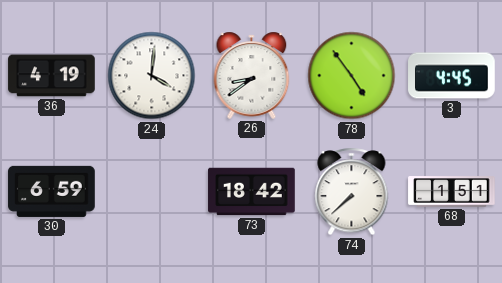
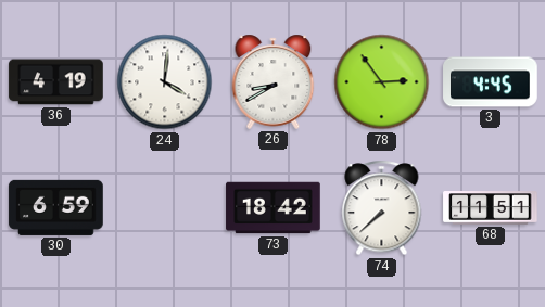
26: 8:39 -> 8:40 (274, 81)
78: 4:54 -> 2:54 (382, 82)
68: 1:51 -> 11:51 (491, 208)
